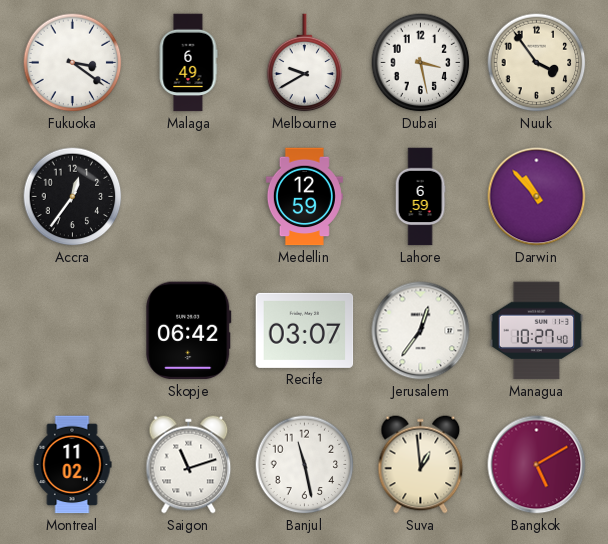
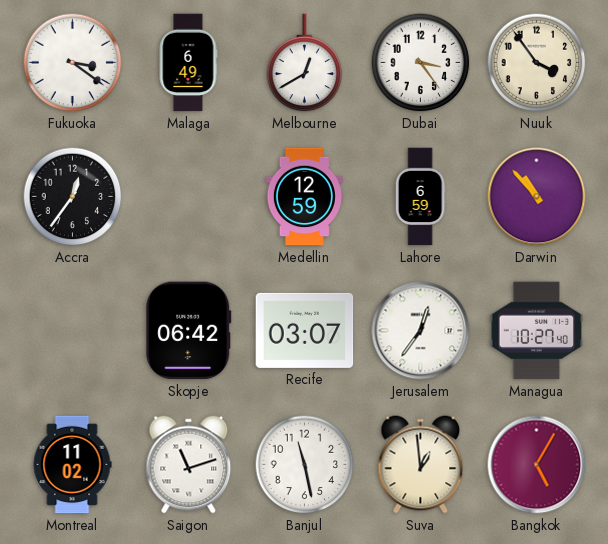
Melbourne: 9:40 -> 12:40 (305, 63)
Dubai: 3:28 -> 3:24 (421, 63)
Bangkok: 5:10 -> 5:05 (537, 465)
